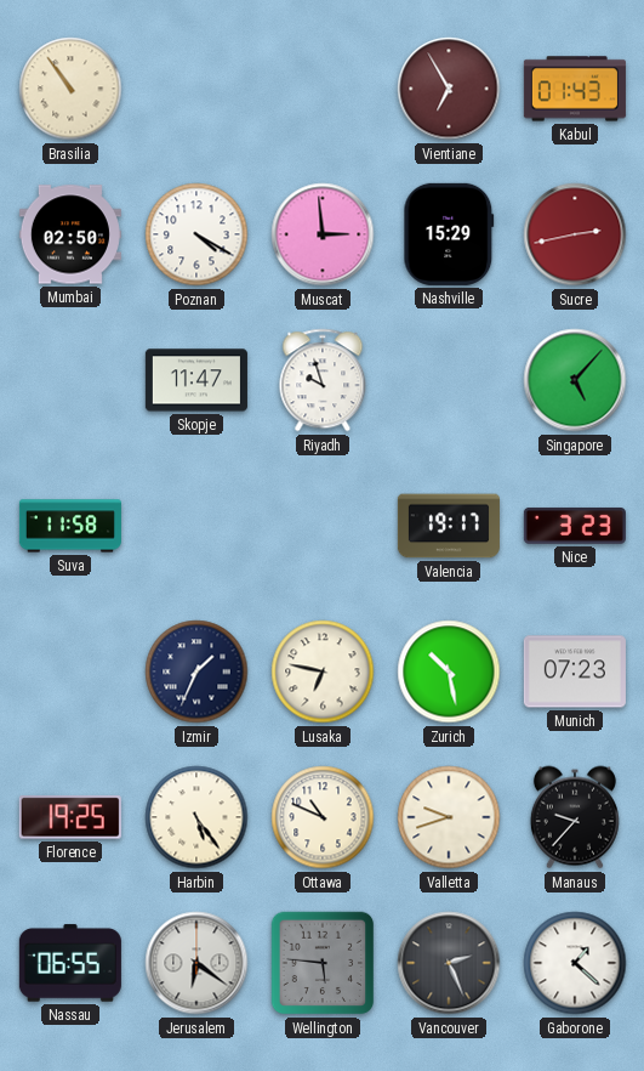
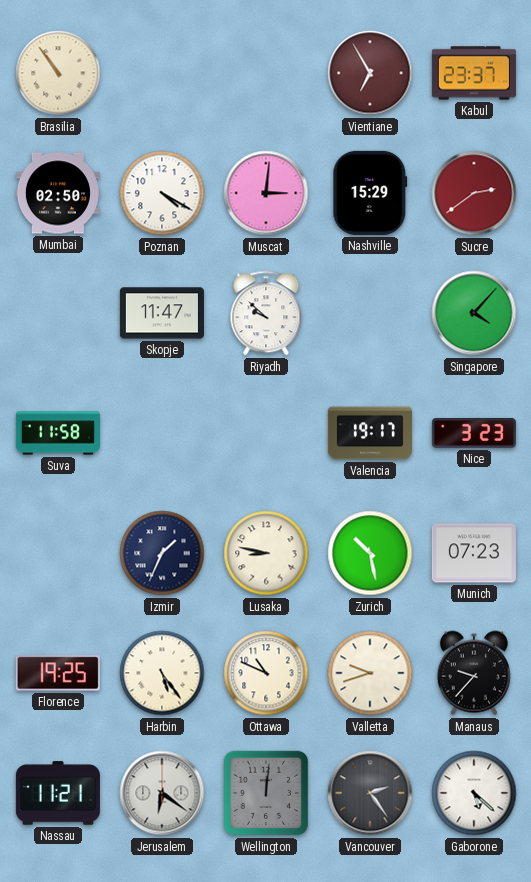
Kabul: 01:43 -> 23:37 (474, 73)
Muscat: 2:59 -> 3:01 (266, 193)
Sucre: 2:43 -> 2:39 (474, 193)
Riyadh: 9:57 -> 9:52 (266, 313)
Singapore: 5:07 -> 4:07 (474, 313)
Lusaka: 6:47 -> 8:47 (266, 553)
Nassau: 06:55 -> 11:21 (58, 793)
Wellington: 5:46 -> 12:01 (266, 793)
Vancouver: 2:26 -> 2:24 (370, 793)
Gaborone: 1:22 -> 5:22 (474, 793)
